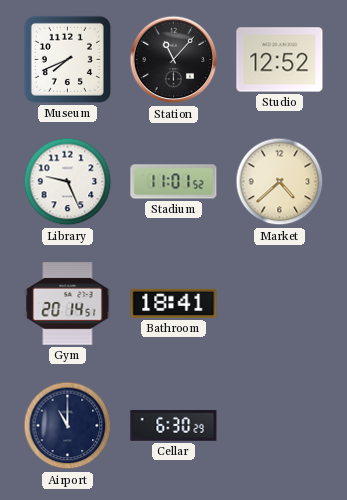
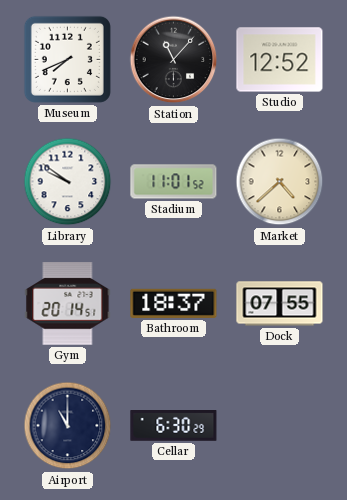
Library: 9:26 -> 9:51 (68, 182)
Bathroom: 18:41 -> 18:37 (174, 303)
Dock: none -> 07:55 (280, 304)
